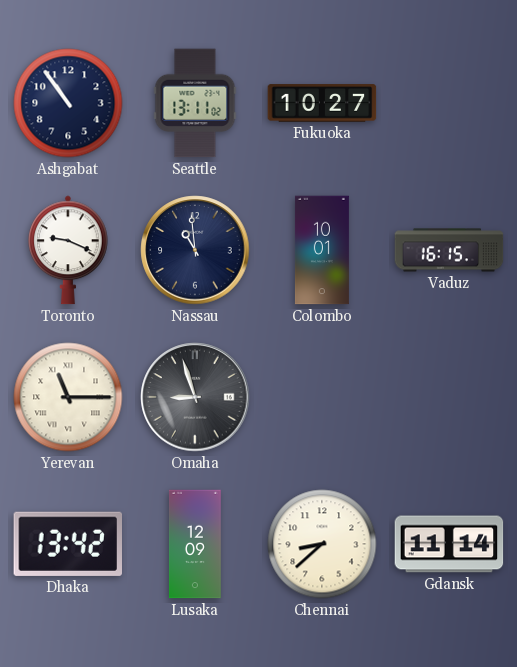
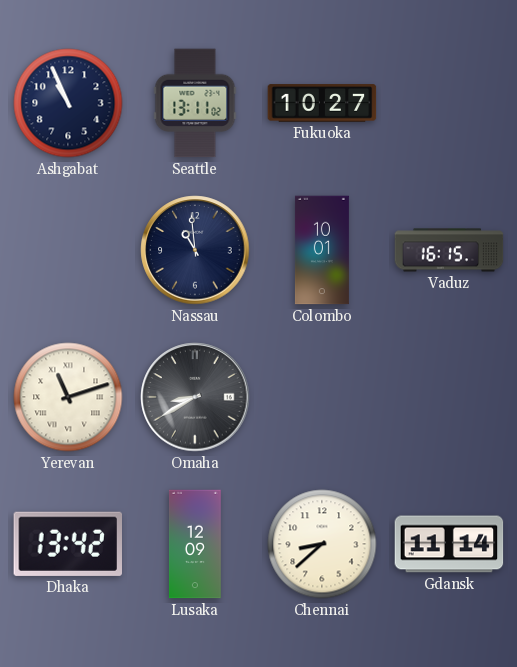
Ashgabat: 10:54 -> 10:56 (68, 103)
Toronto: 9:19 -> none (69, 250)
Yerevan: 11:15 -> 11:12 (68, 397)
Omaha: 8:57 -> 8:40 (195, 397)
